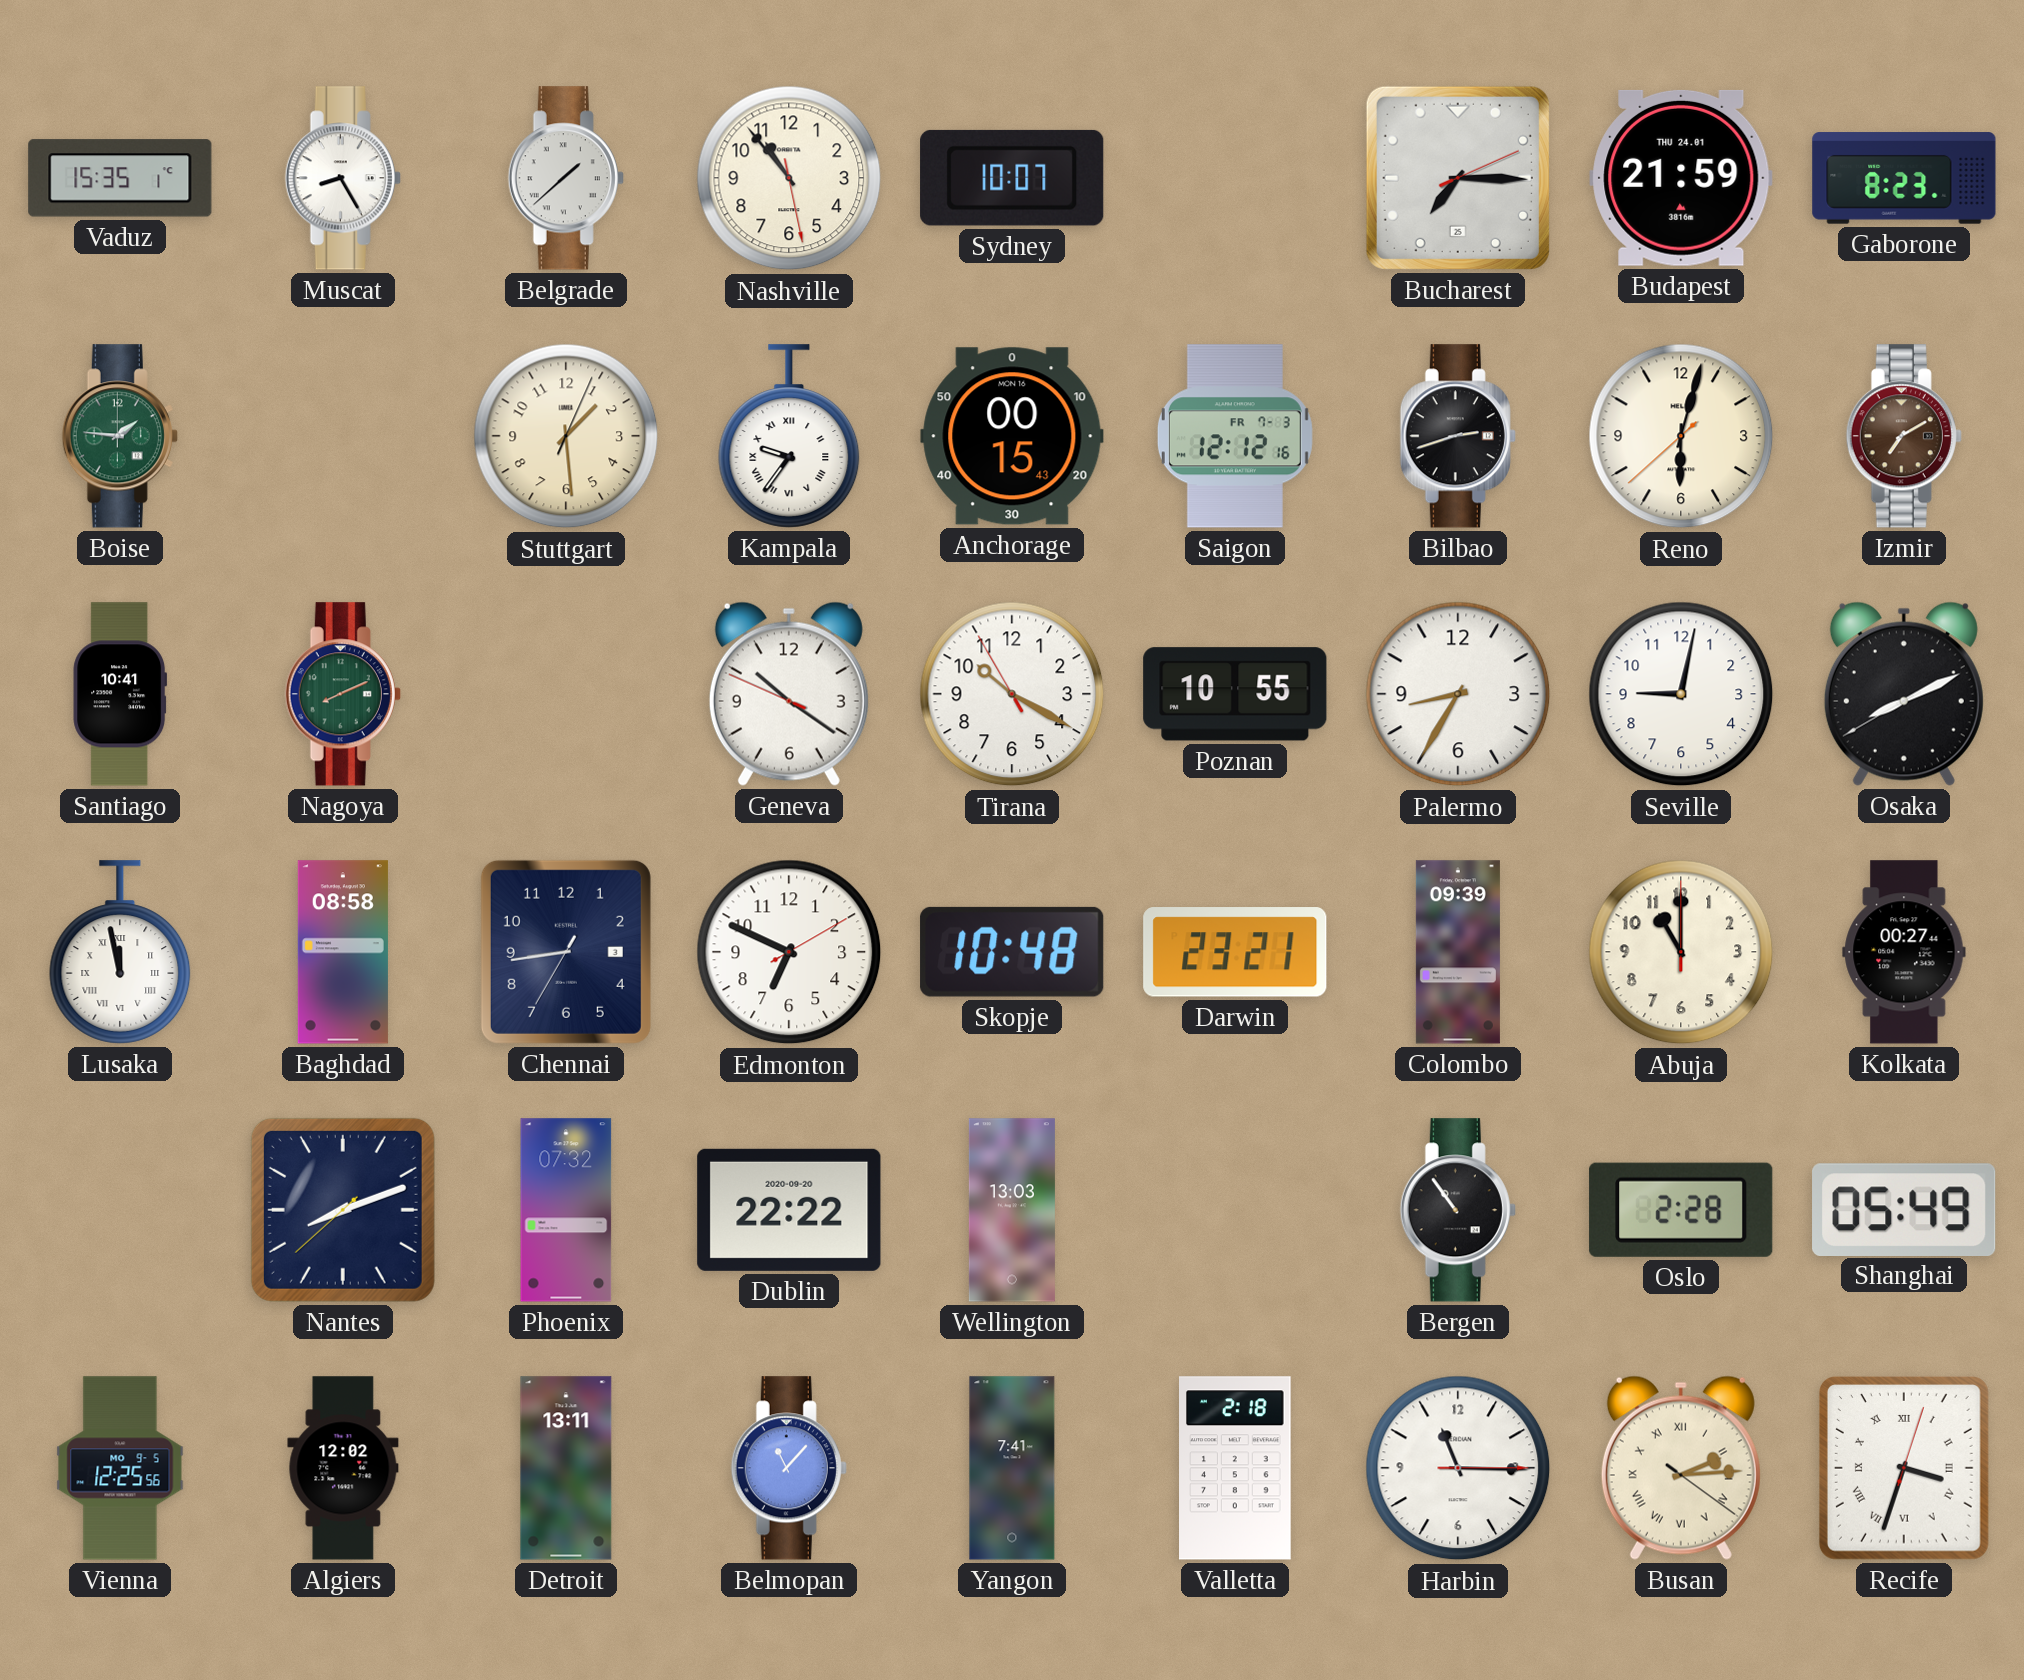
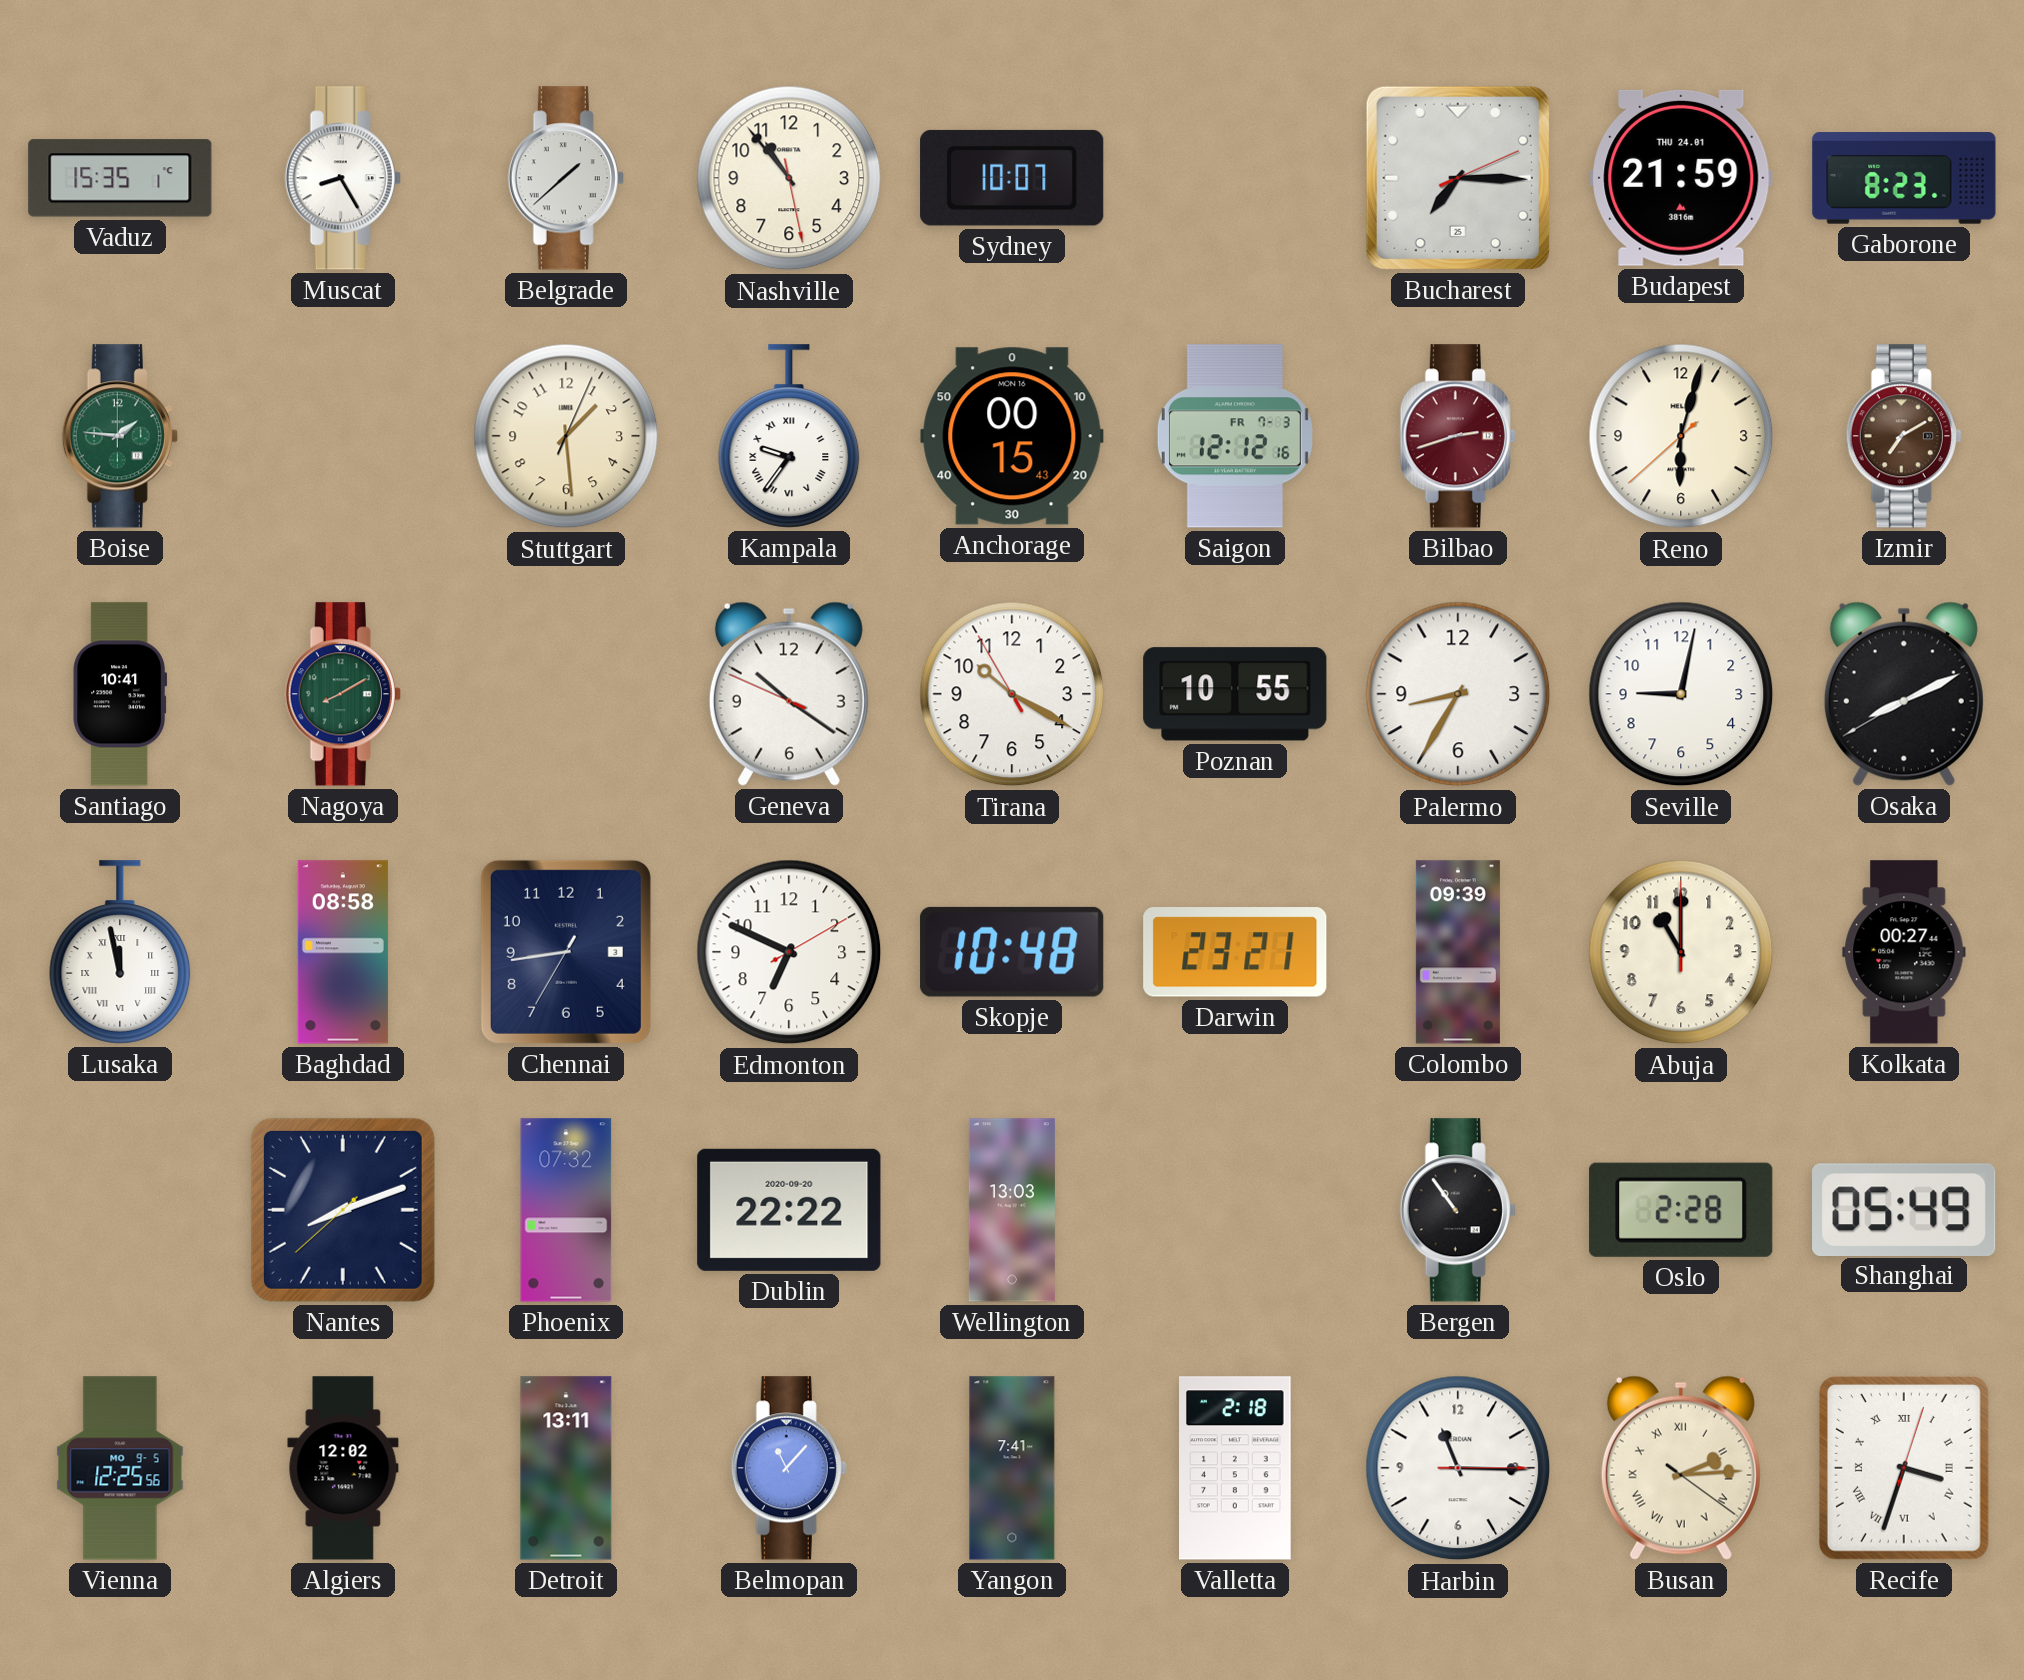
Bilbao dial: black -> burgundy (1458, 436)
Nagoya: 8:11 -> 8:10 (343, 694)
